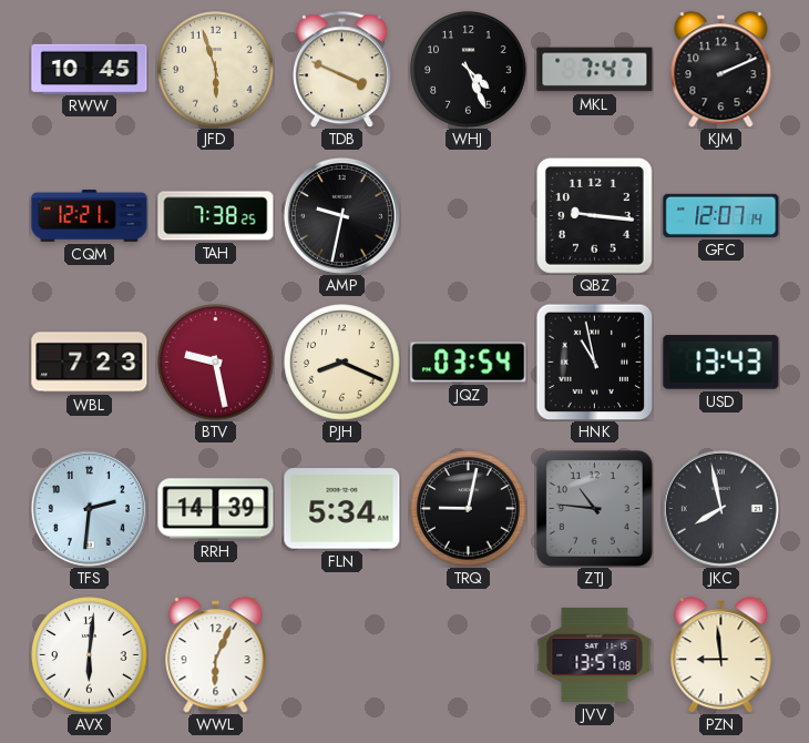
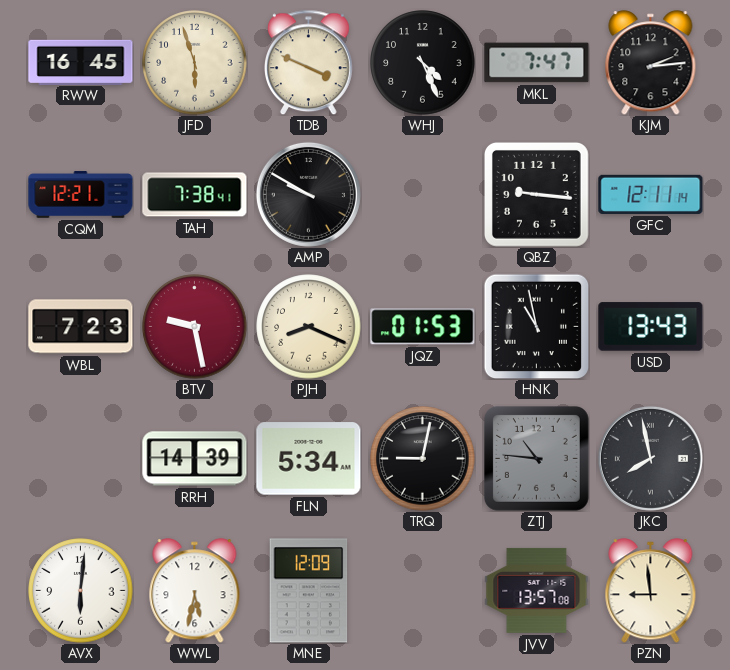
RWW: 10:45 -> 16:45 (81, 62)
KJM: 2:11 -> 2:14 (651, 63)
TAH: 7:38:25 -> 7:38:41 (195, 195)
AMP: 9:32 -> 9:50 (308, 194)
GFC: 12:07 -> 12:11 (651, 194)
JQZ: 03:54 -> 01:53 (423, 327)
TFS: 2:31 -> none (89, 508)
WWL: 6:04 -> 5:32 (195, 591)
MNE: none -> 12:09 (309, 591)
